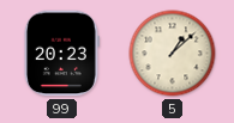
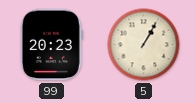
5: 1:08 -> 1:05 (144, 45)
